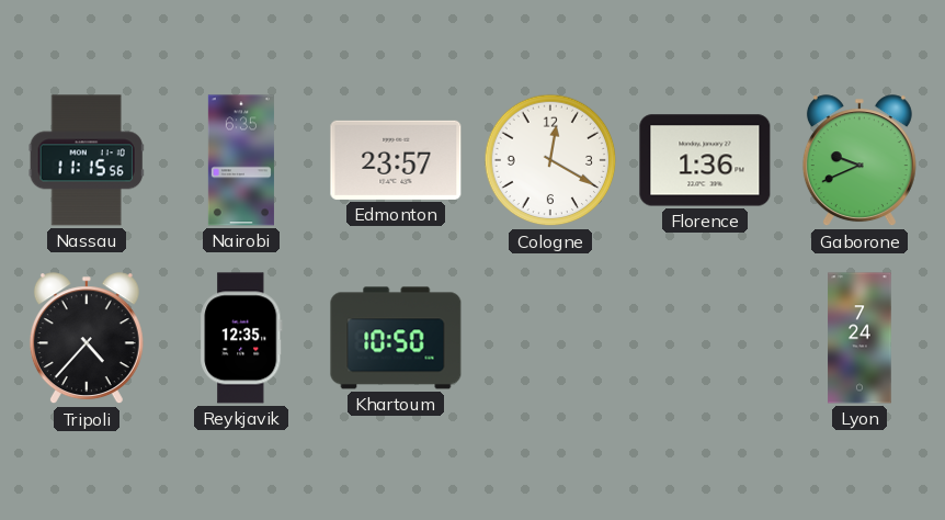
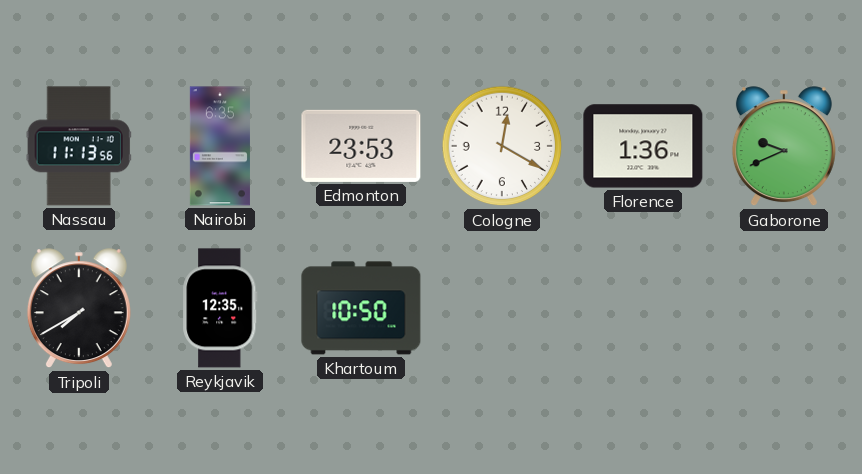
Nassau: 11:15 -> 11:13 (79, 146)
Edmonton: 23:57 -> 23:53 (361, 146)
Tripoli: 4:37 -> 7:40 (79, 309)
Lyon: 7:24 -> none (859, 338)
